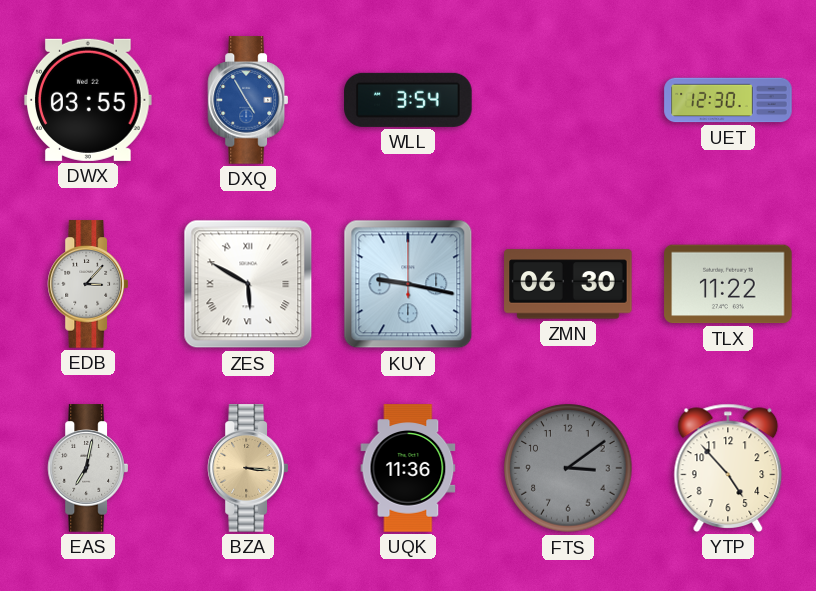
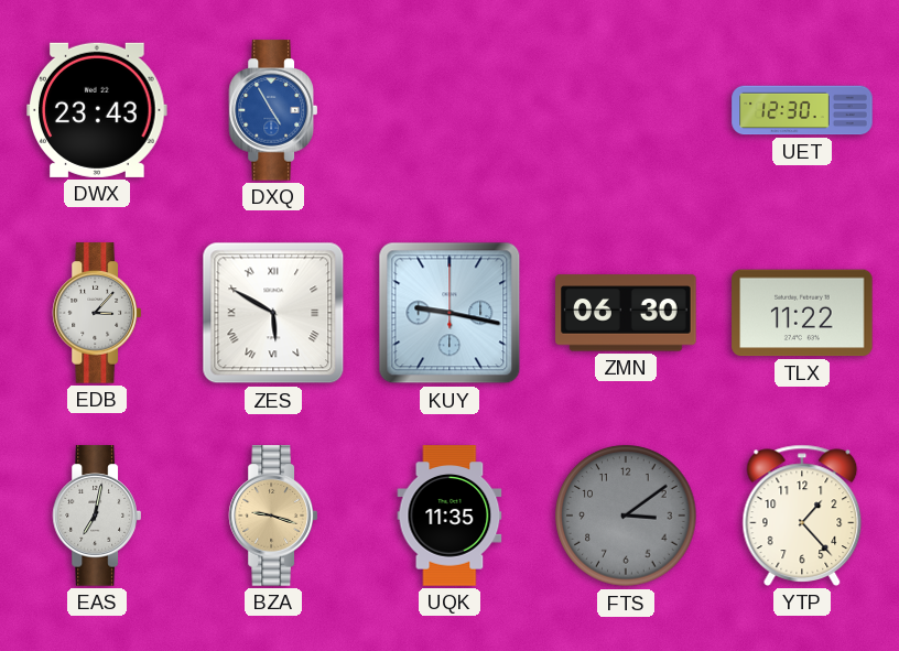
DWX: 03:55 -> 23:43 (97, 110)
WLL: 3:54 -> none (408, 100)
BZA: 3:16 -> 9:18 (272, 516)
UQK: 11:36 -> 11:35 (450, 516)
YTP: 4:53 -> 1:23 (802, 516)
